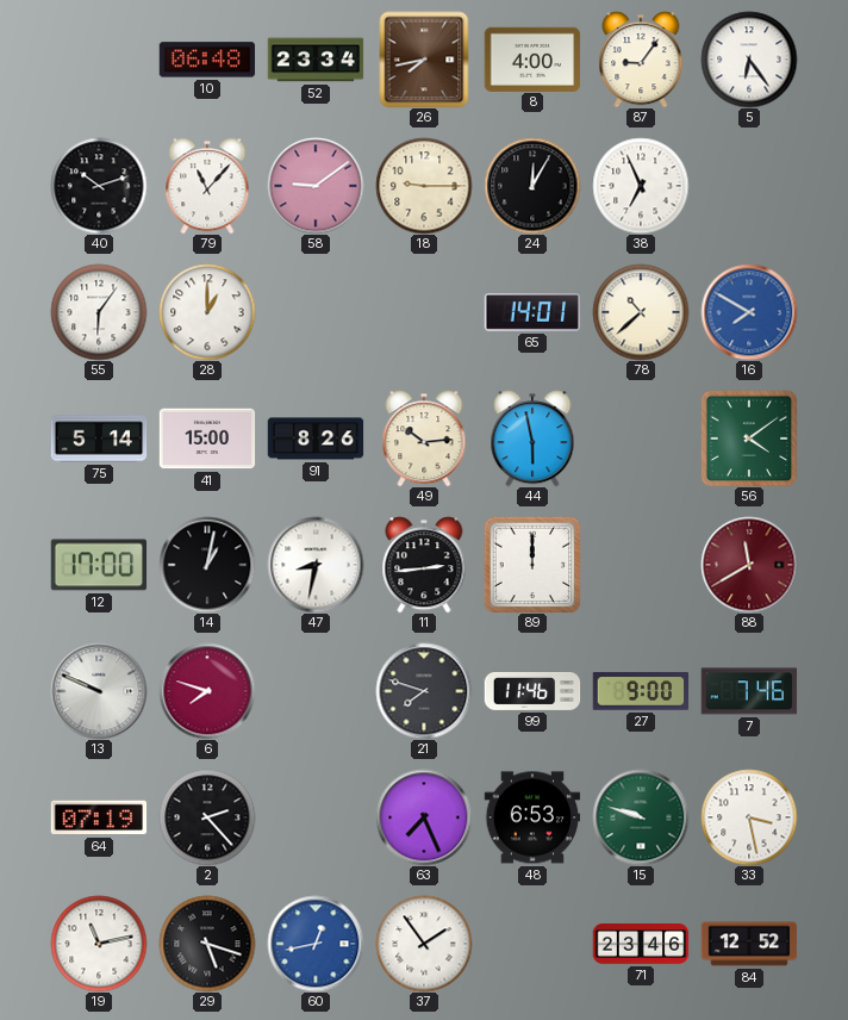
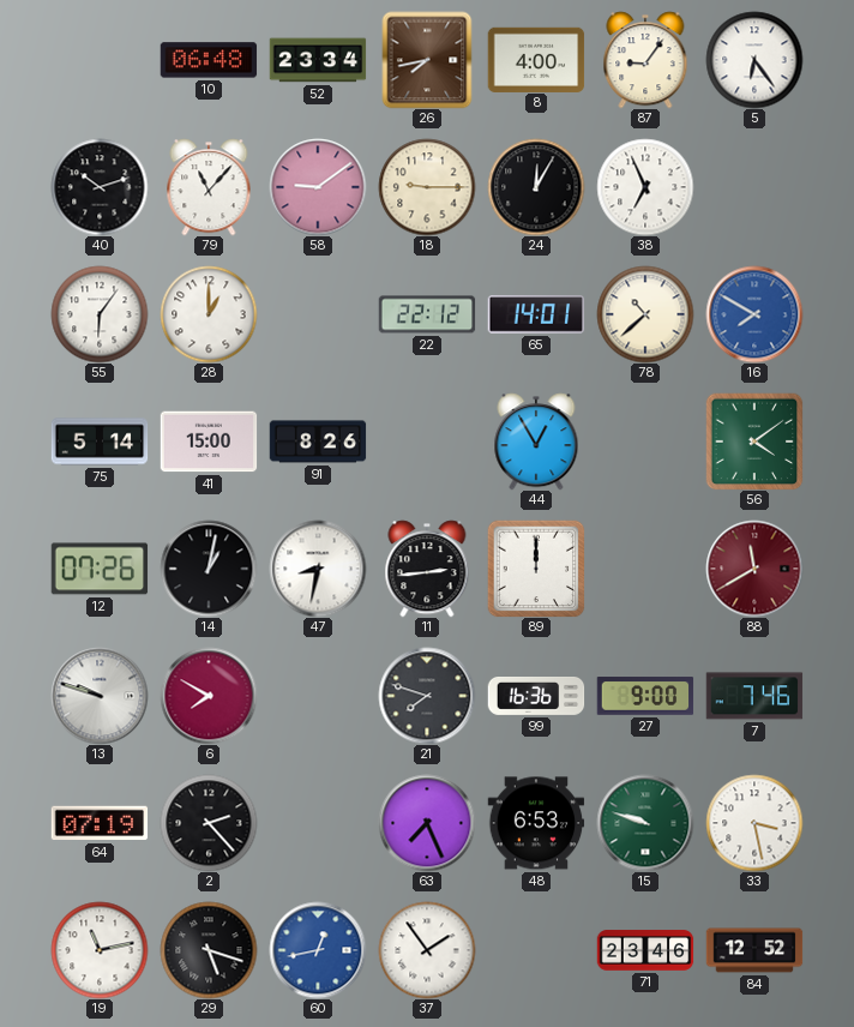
22: none -> 22:12 (427, 314)
49: 10:14 -> none (424, 439)
44: 5:58 -> 12:55 (536, 442)
12: 17:00 -> 07:26 (100, 569)
13: 9:49 -> 9:48 (100, 696)
6: 7:48 -> 7:50 (209, 696)
99: 11:46 -> 16:36 (536, 697)
